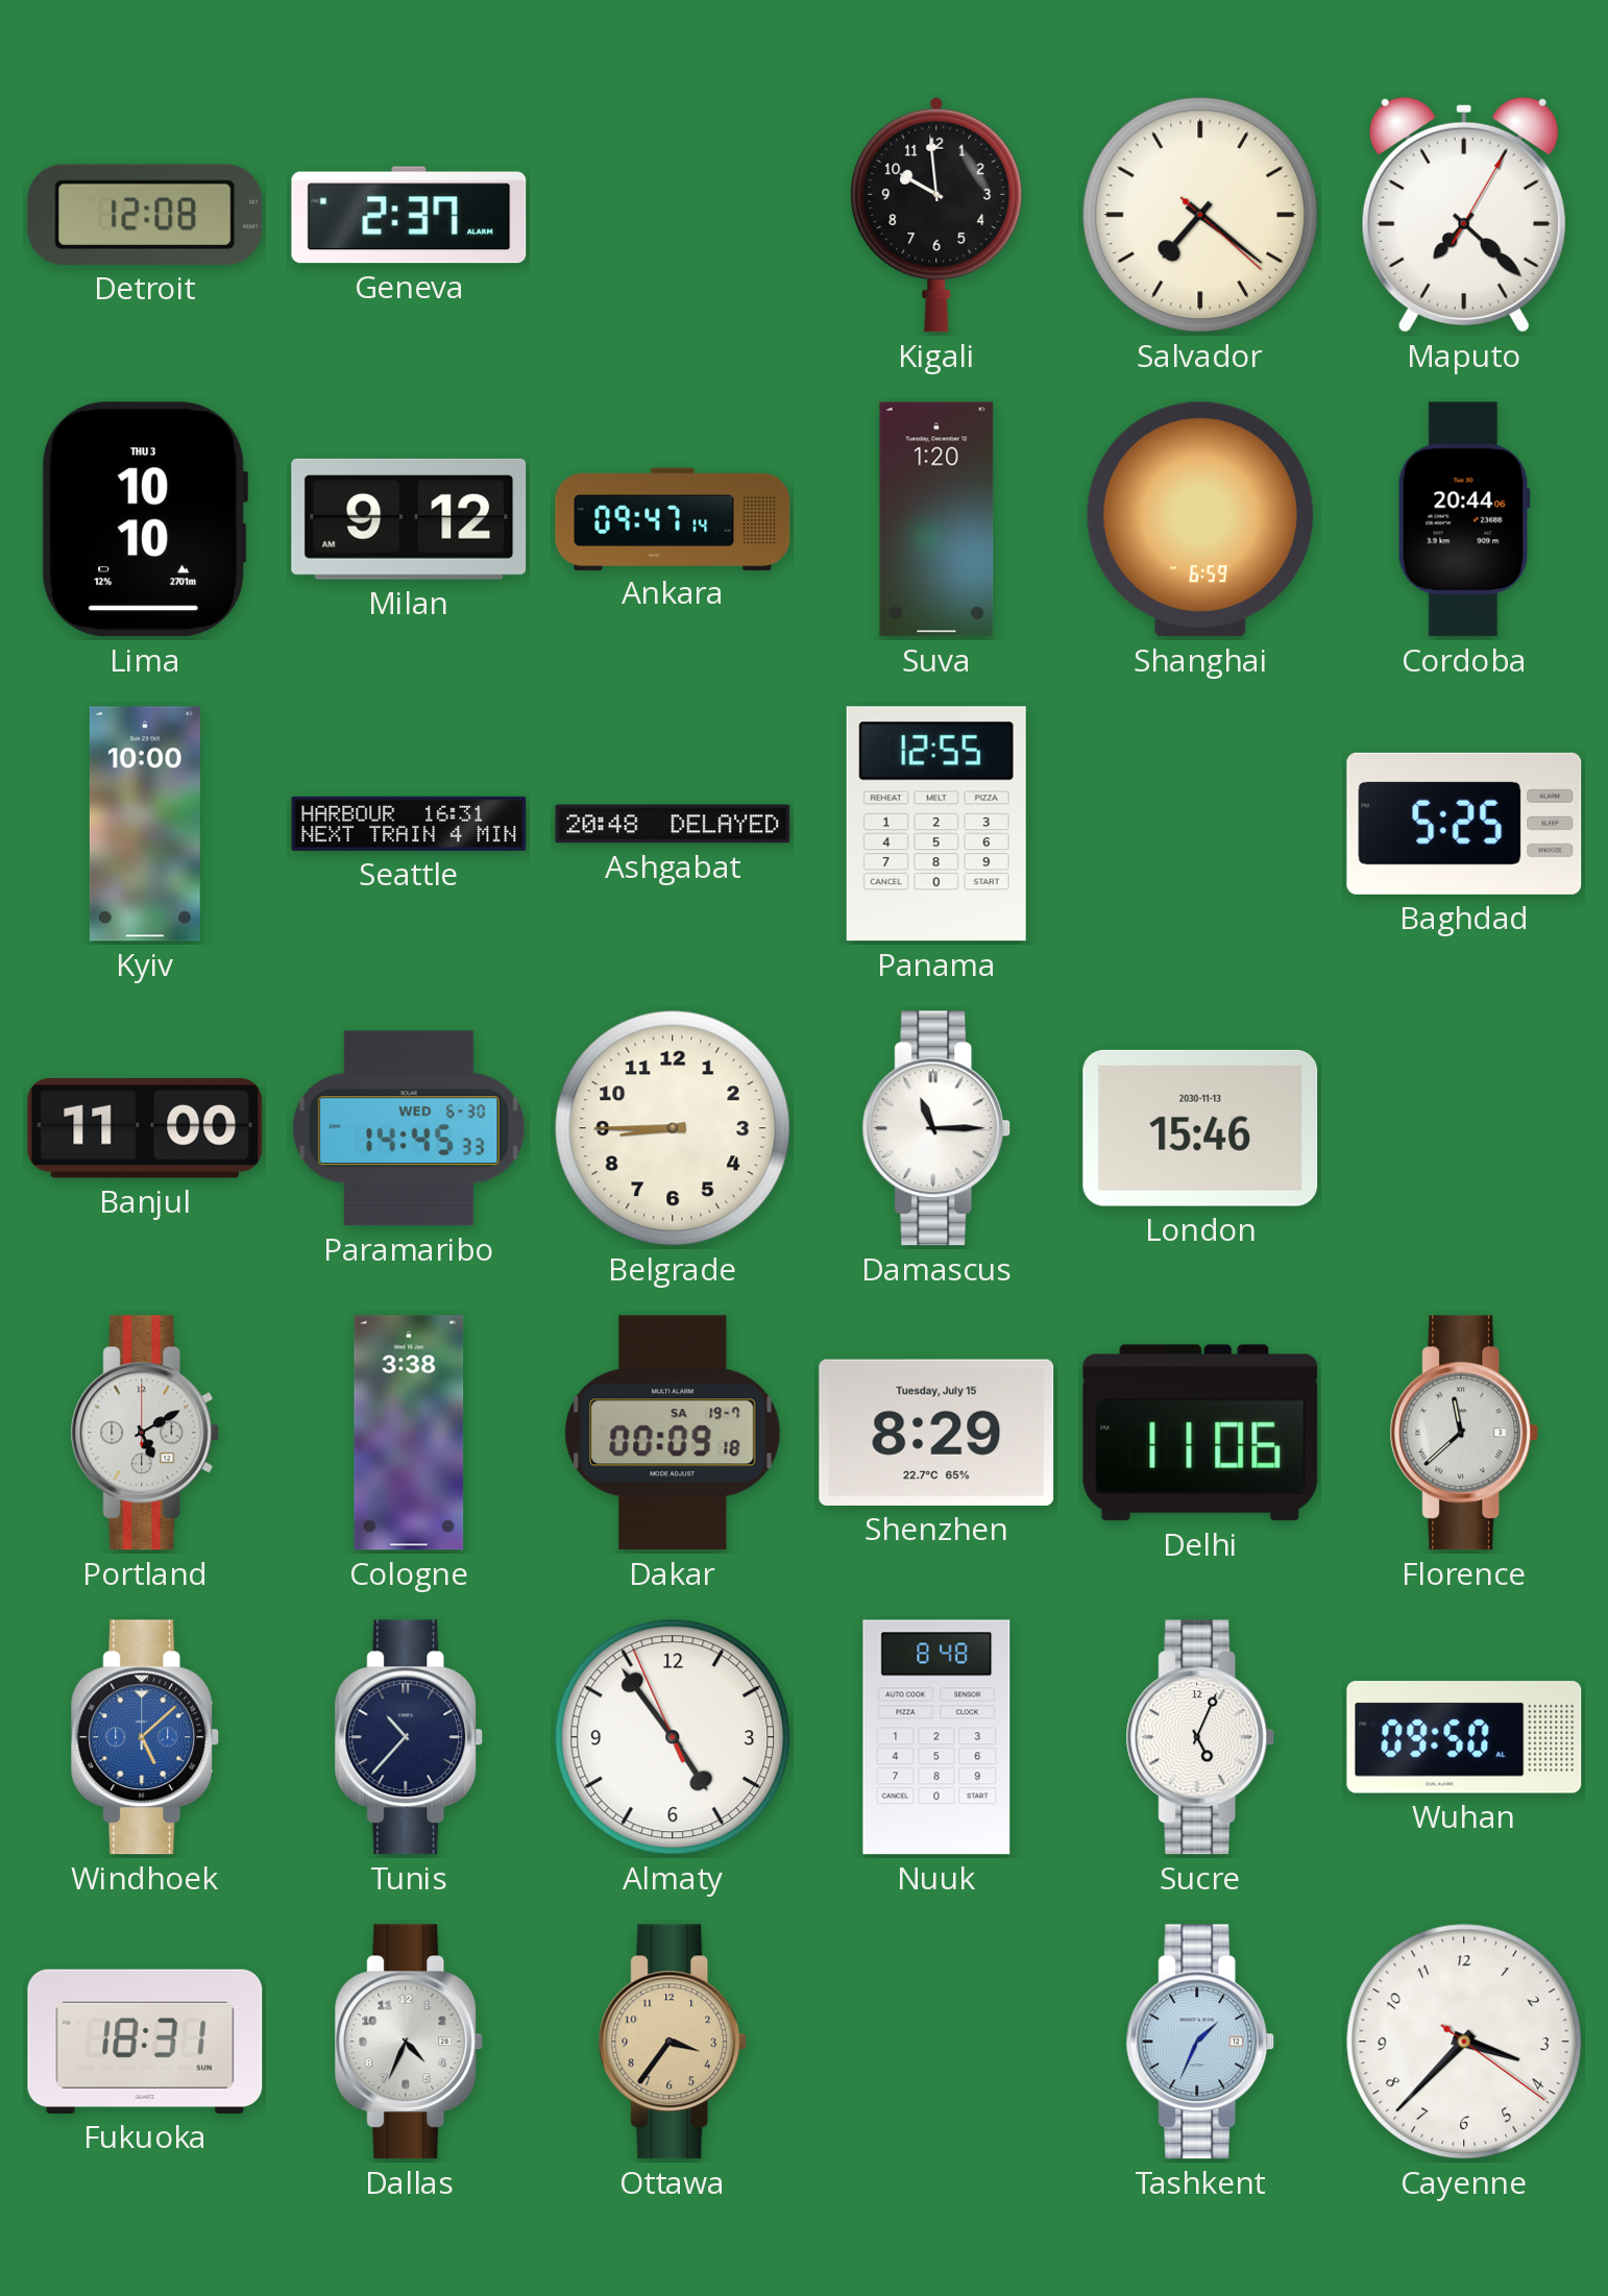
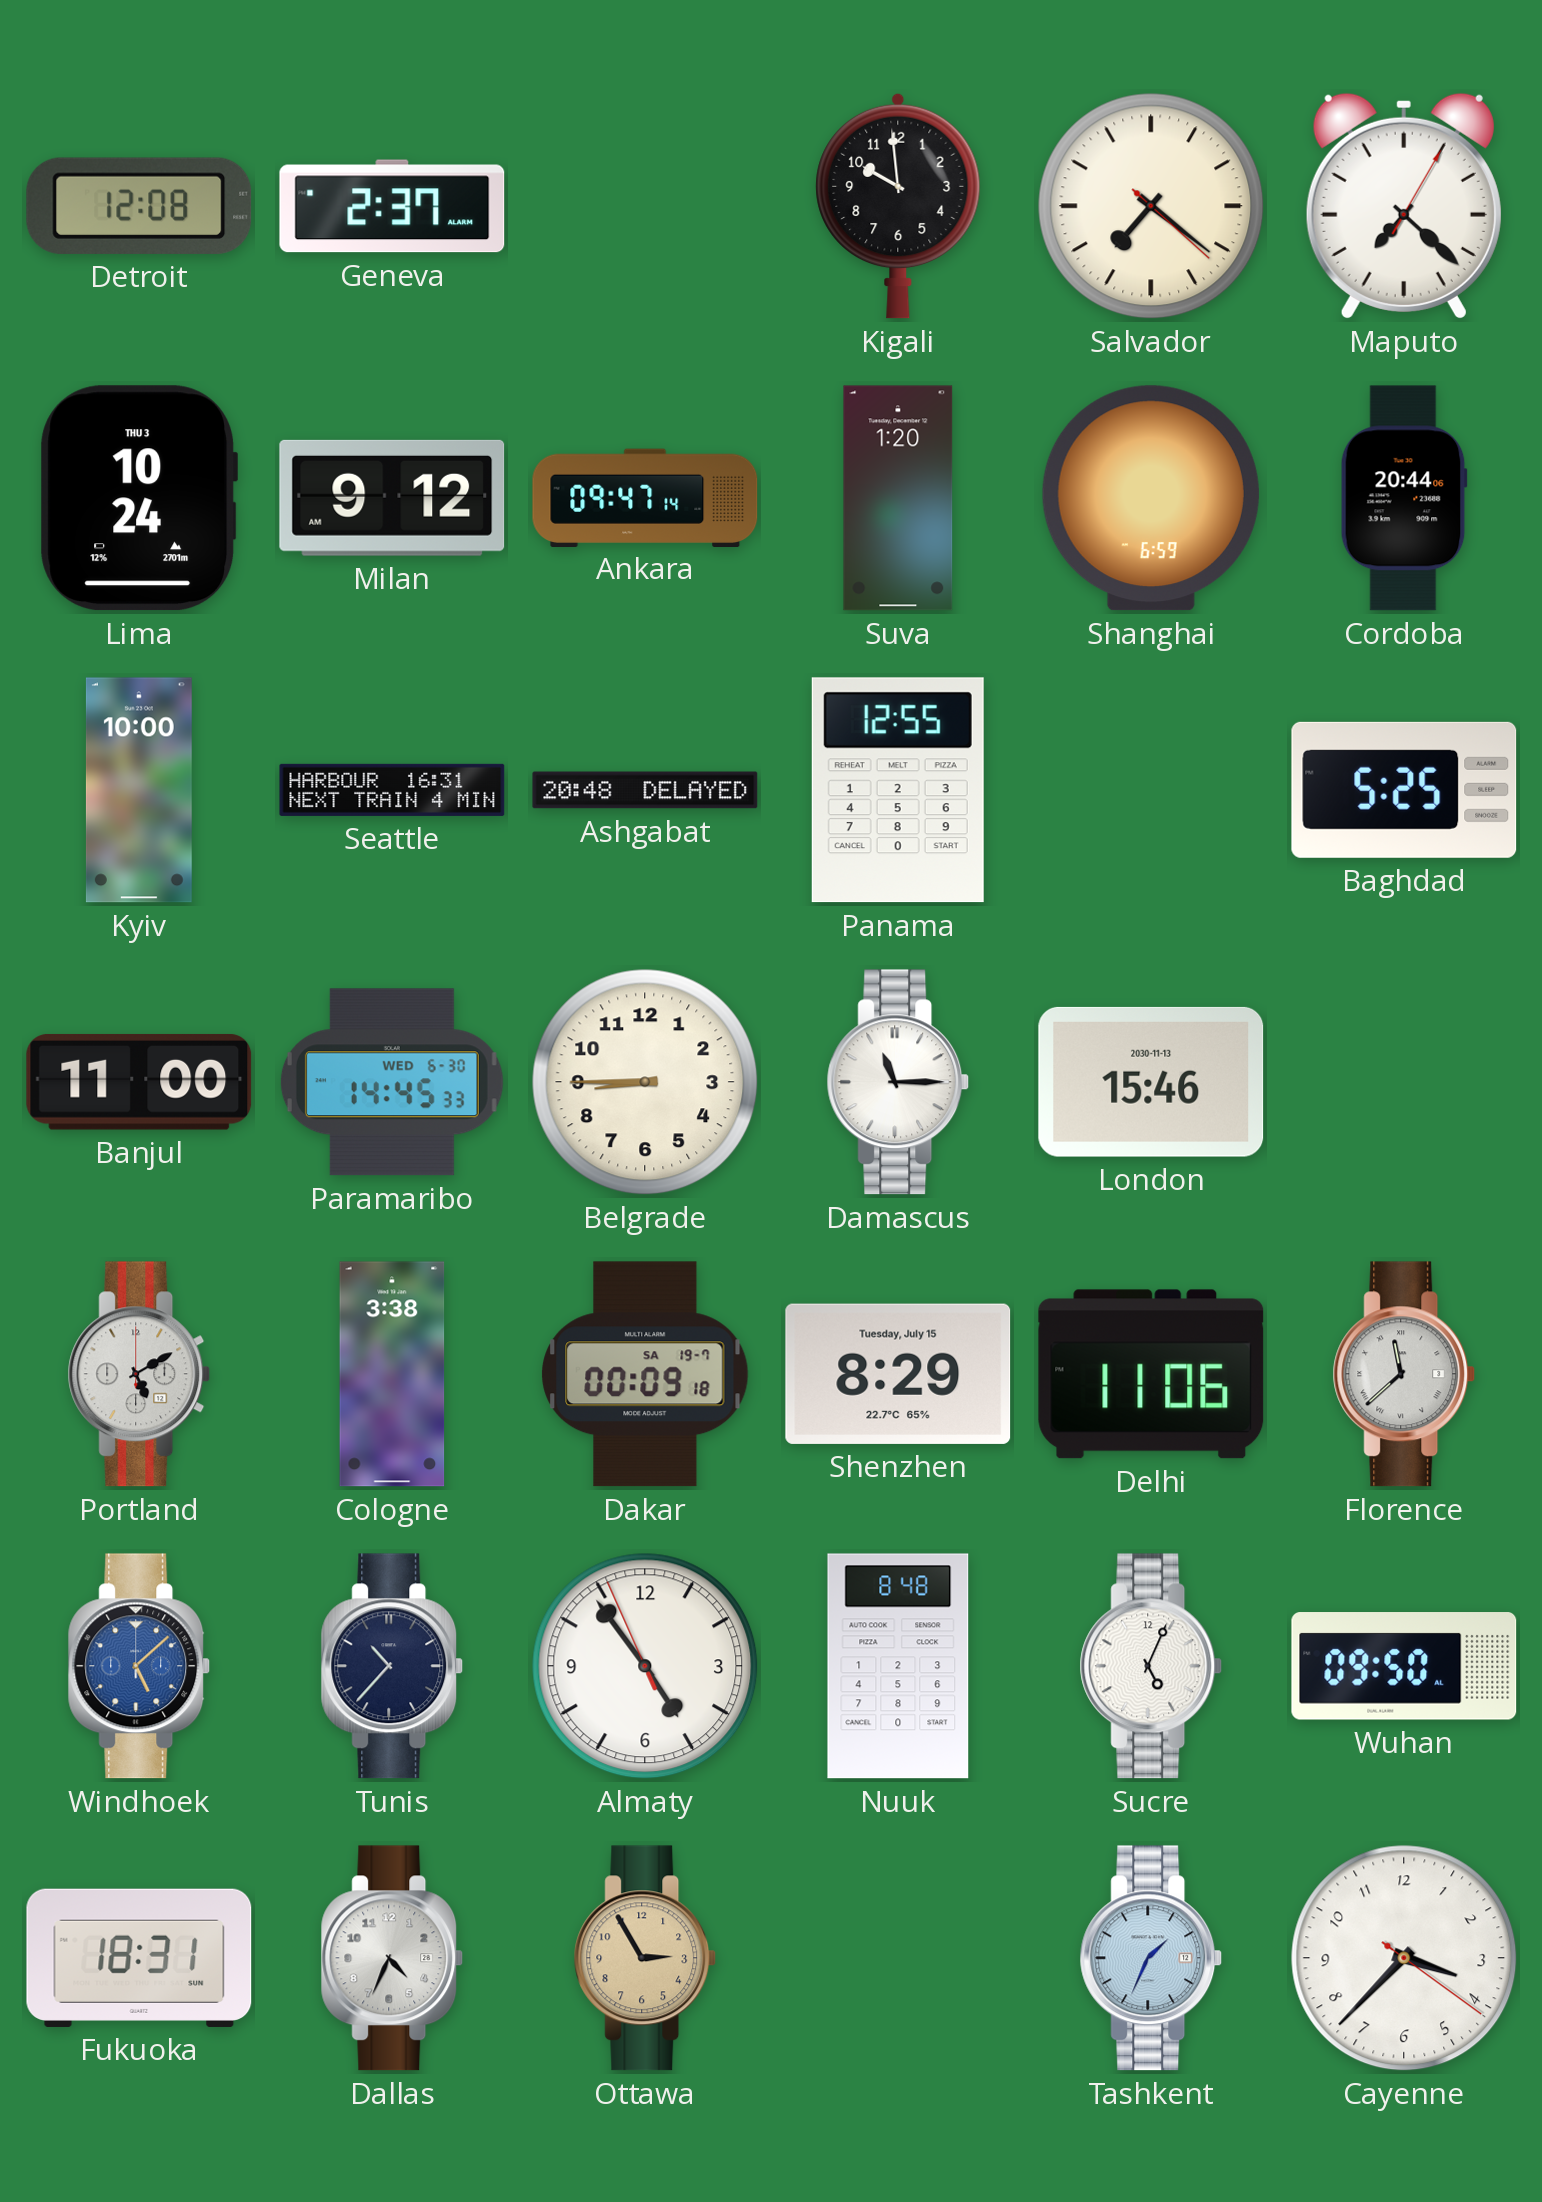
Lima: 10:10 -> 10:24 (138, 498)
Ottawa: 3:36 -> 2:55 (645, 1958)
